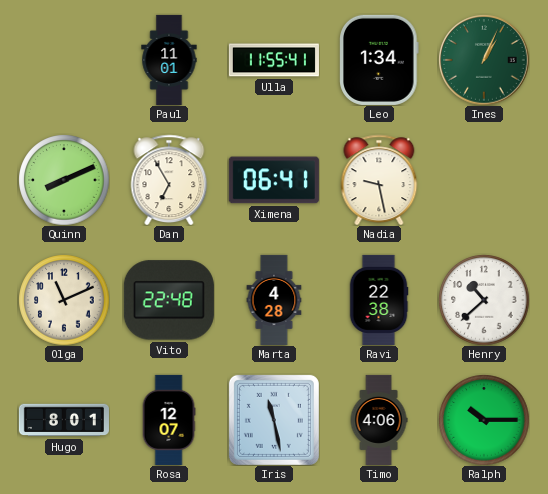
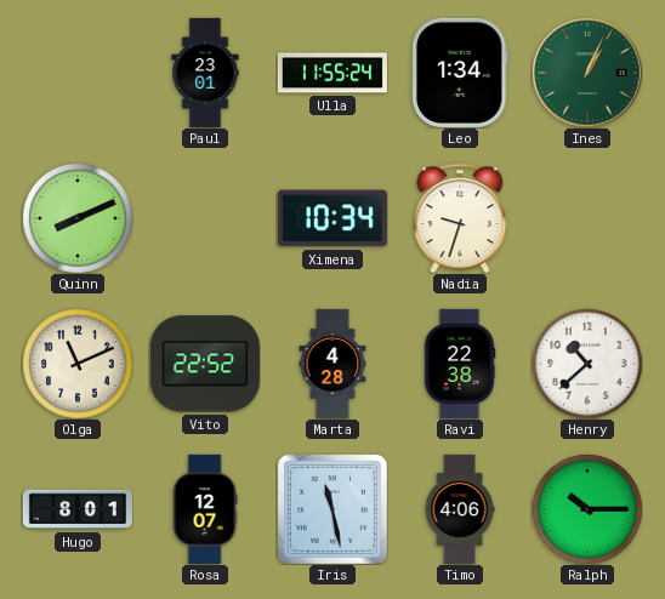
Paul: 11:01 -> 23:01 (205, 72)
Ulla: 11:55:41 -> 11:55:24 (332, 73)
Dan: 6:55 -> none (169, 180)
Ximena: 06:41 -> 10:34 (332, 218)
Nadia: 9:28 -> 9:33 (460, 218)
Vito: 22:48 -> 22:52 (205, 364)
